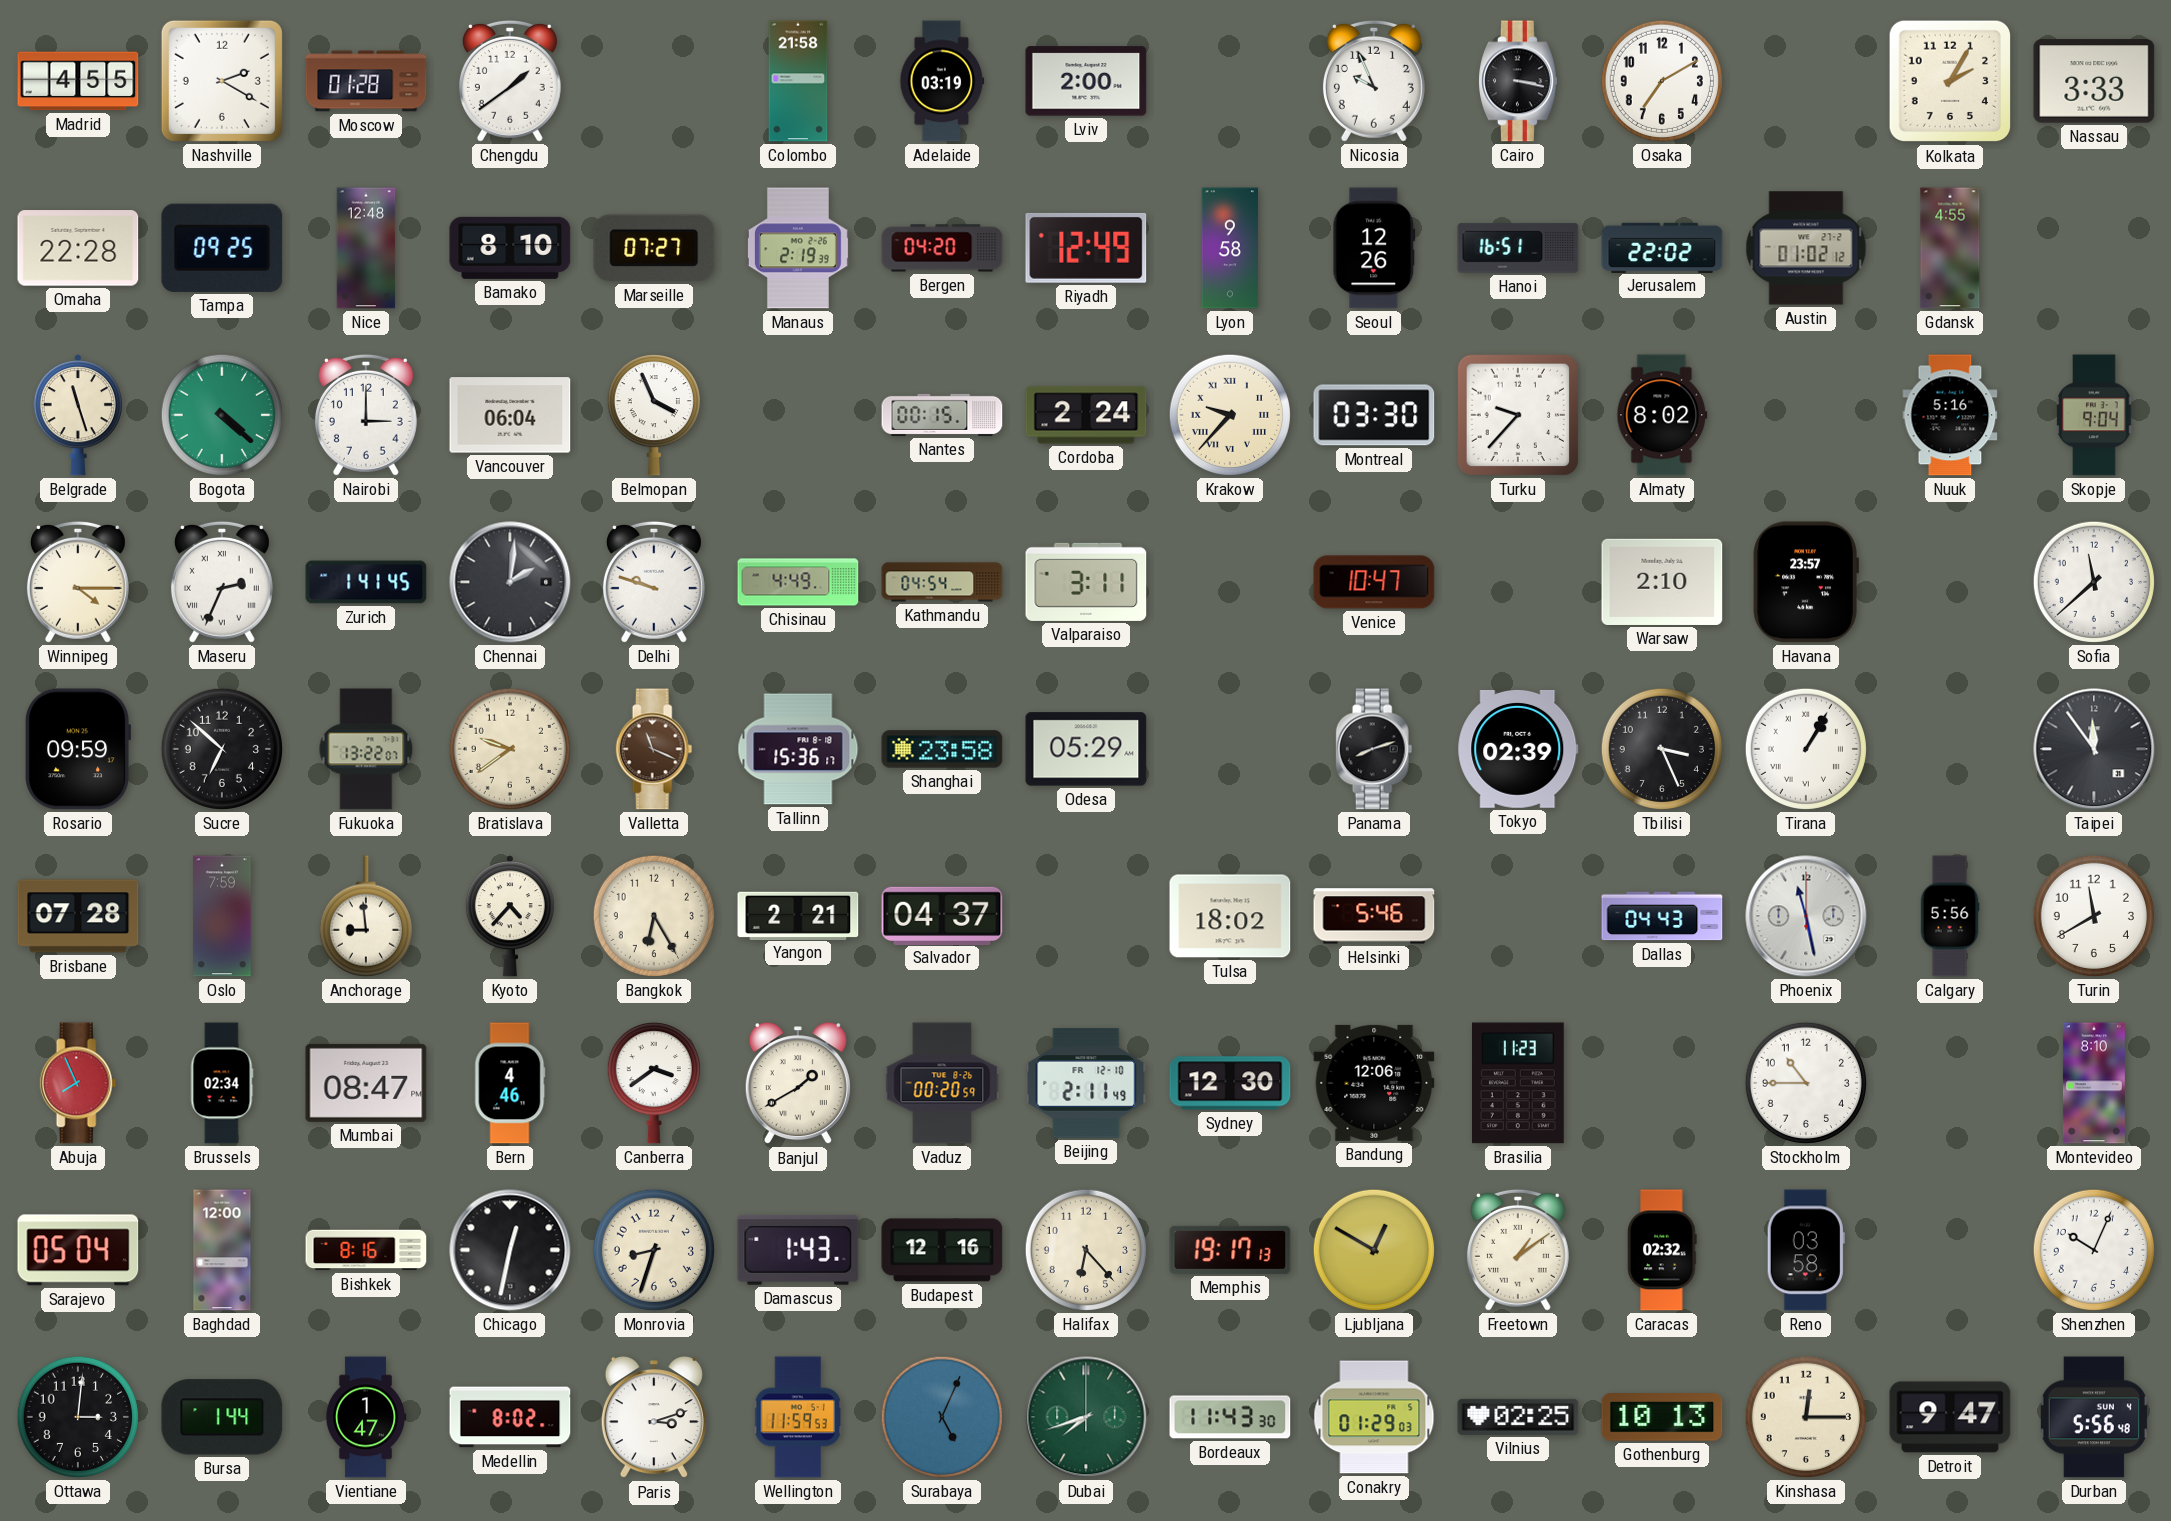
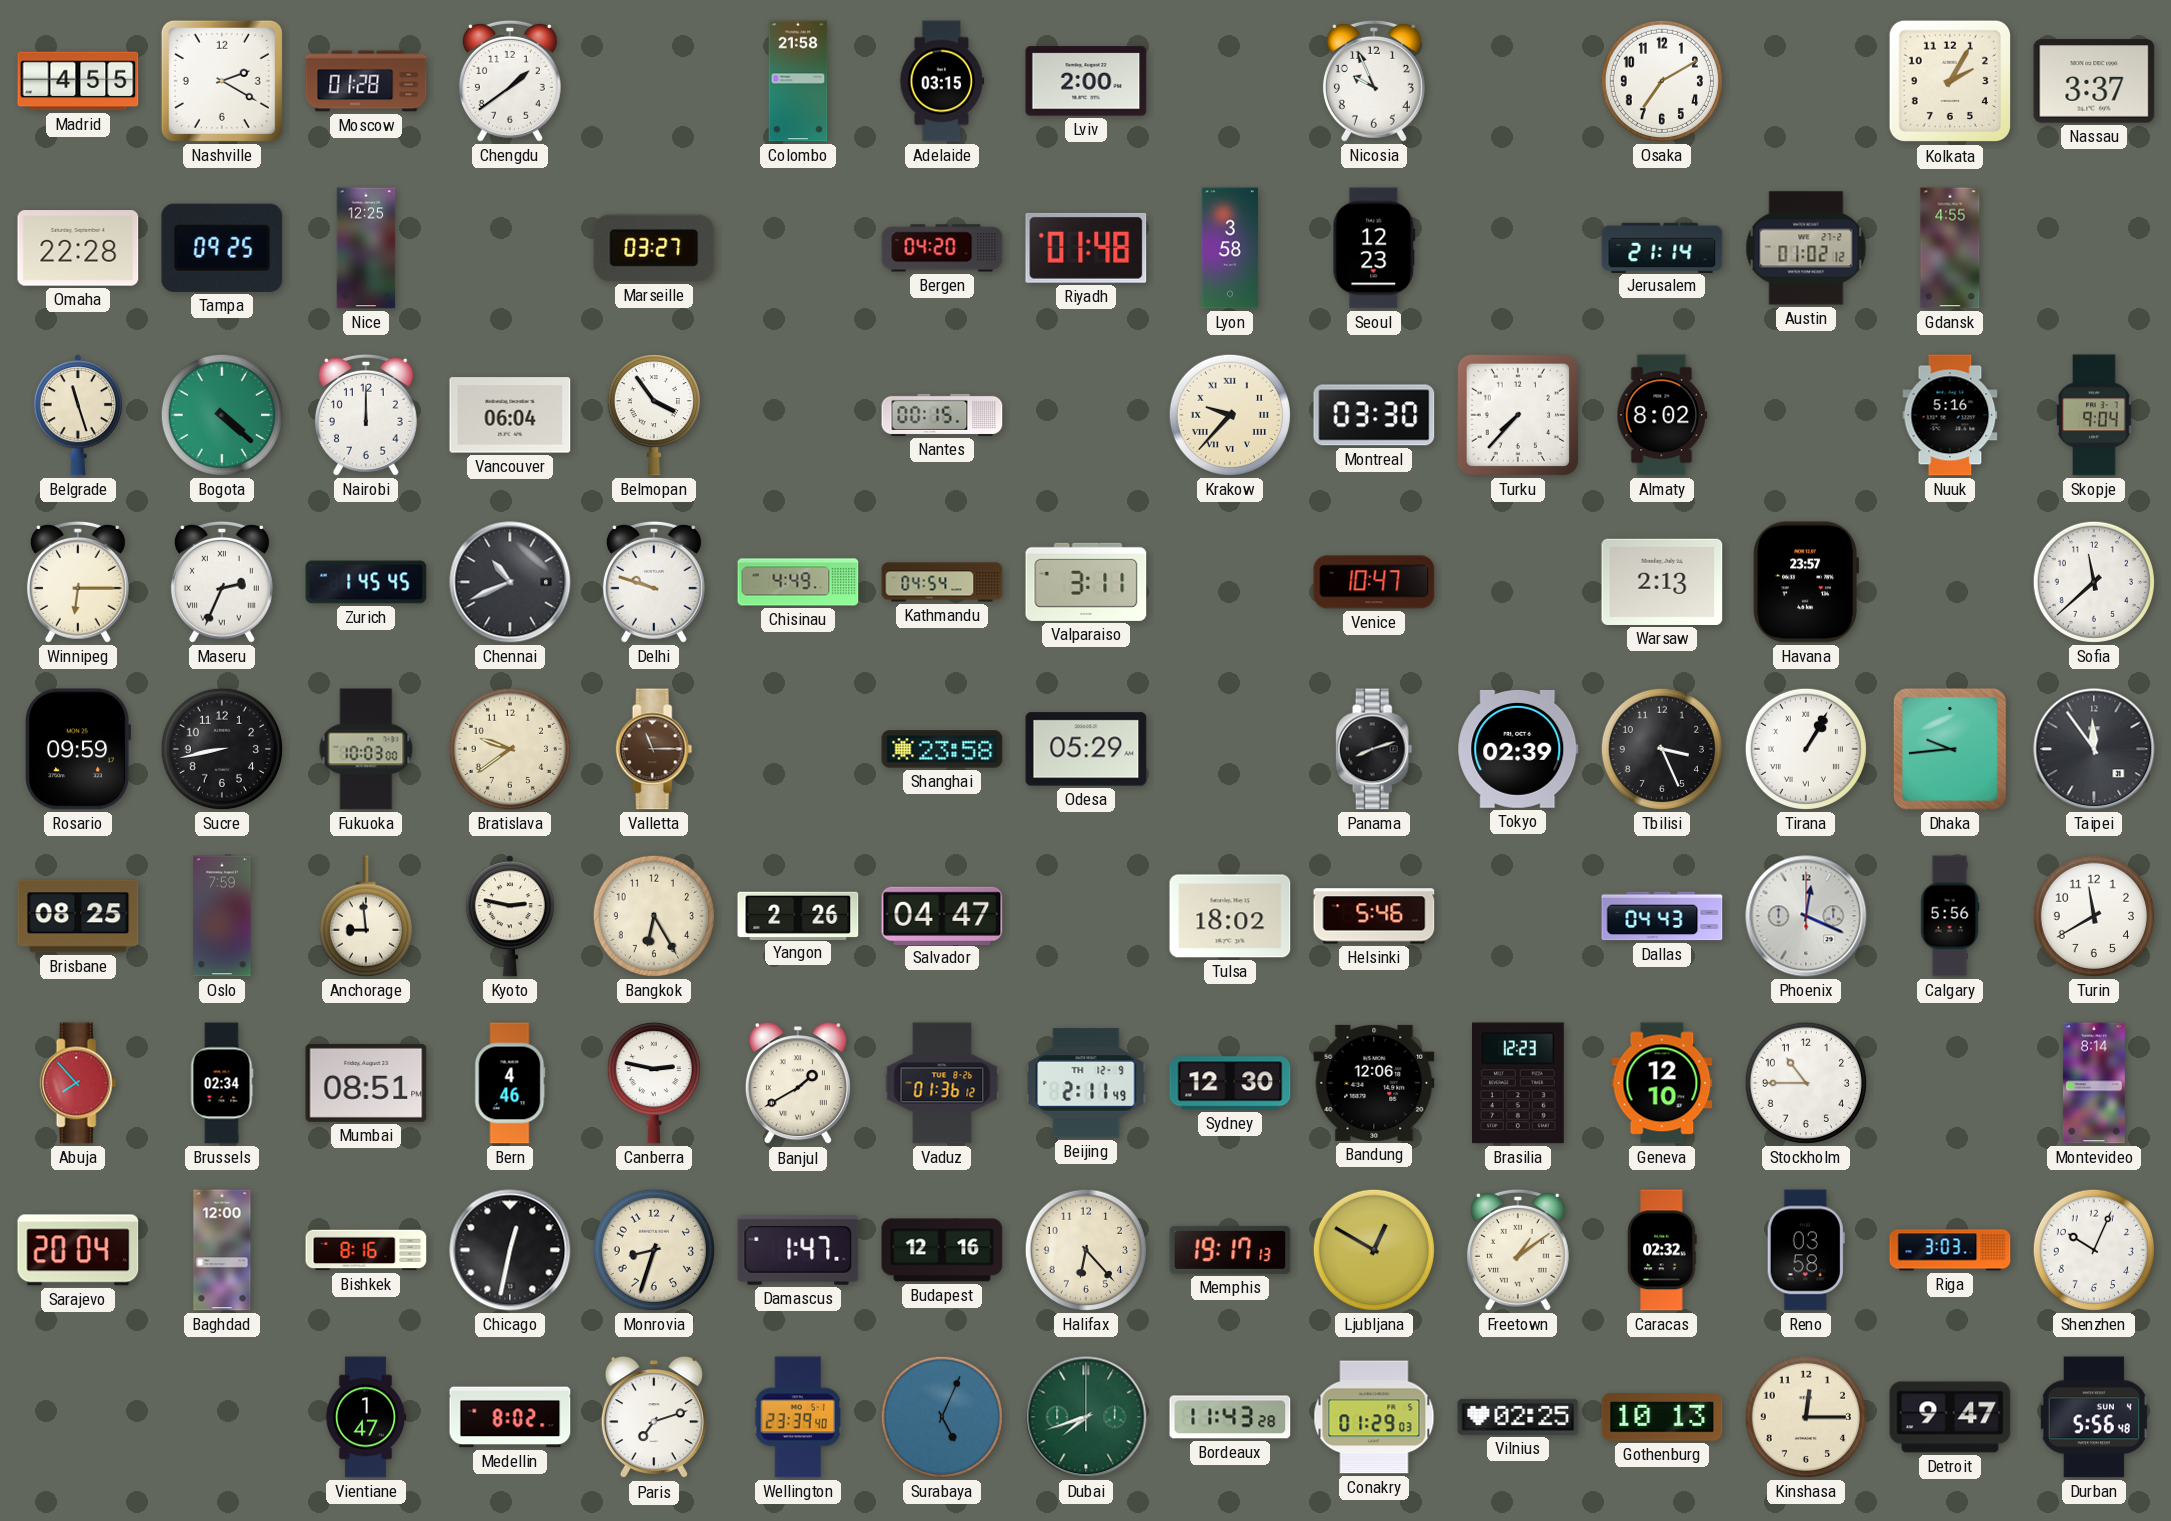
Adelaide: 03:19 -> 03:15 (942, 81)
Cairo: 3:17 -> none (1519, 81)
Nassau: 3:33 -> 3:37 (2094, 81)
Nice: 12:48 -> 12:25 (366, 248)
Bamako: 8:10 -> none (510, 248)
Marseille: 07:27 -> 03:27 (654, 248)
Manaus: 2:19 -> none (798, 248)
Riyadh: 12:49 -> 01:48 (1086, 248)
Lyon: 9:58 -> 3:58 (1230, 248)
Seoul: 12:26 -> 12:23 (1374, 248)
Hanoi: 16:51 -> none (1518, 248)
Jerusalem: 22:02 -> 21:14 (1662, 247)
Nairobi: 3:00 -> 12:00 (366, 415)
Belmopan: 3:56 -> 3:54 (654, 415)
Cordoba: 2:24 -> none (1086, 415)
Turku: 9:37 -> 7:37 (1518, 415)
Winnipeg: 4:15 -> 6:15 (78, 582)
Zurich: 1:41 -> 1:45 (366, 582)
Chennai: 2:01 -> 10:41 (510, 582)
Warsaw: 2:10 -> 2:13 (1662, 582)
Sucre: 6:52 -> 8:43 (222, 749)
Fukuoka: 13:22 -> 10:03 (366, 749)
Valletta: 11:19 -> 11:15 (654, 749)
Tallinn: 15:36 -> none (798, 749)
Dhaka: none -> 9:44 (1950, 749)
Brisbane: 07:28 -> 08:25 (78, 916)
Kyoto: 4:37 -> 2:47 (510, 916)
Yangon: 2:21 -> 2:26 (798, 915)
Salvador: 04:37 -> 04:47 (942, 915)
Phoenix: 11:28 -> 12:19 (1806, 916)
Abuja: 7:56 -> 7:53 (78, 1083)
Mumbai: 08:47 -> 08:51 (366, 1083)
Canberra: 3:39 -> 2:47 (654, 1083)
Vaduz: 00:20 -> 01:36 (942, 1083)
Beijing date: FR 12-10 -> TH 12-9 (1086, 1083)
Brasilia: 11:23 -> 12:23 (1518, 1083)
Geneva: none -> 12:10 (1662, 1083)
Montevideo: 8:10 -> 8:14 (2094, 1083)
Sarajevo: 05:04 -> 20:04 (78, 1250)
Damascus: 1:43 -> 1:47 (798, 1250)
Riga: none -> 3:03 (1950, 1250)
Ottawa: 3:01 -> none (78, 1417)
Bursa: 1:44 -> none (222, 1417)
Paris: 3:12 -> 7:12 (654, 1418)
Wellington: 11:59 -> 23:39 (797, 1417)
Bordeaux: 11:43:30 -> 11:43:28 (1230, 1417)
